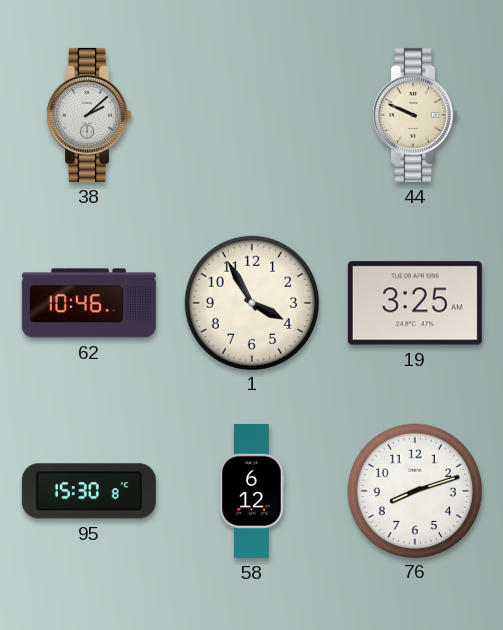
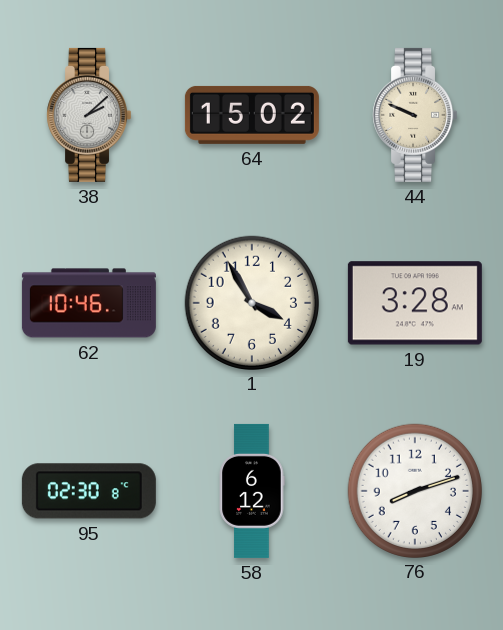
64: none -> 15:02 (252, 115)
19: 3:25 -> 3:28 (415, 303)
95: 15:30 -> 02:30 (89, 491)
